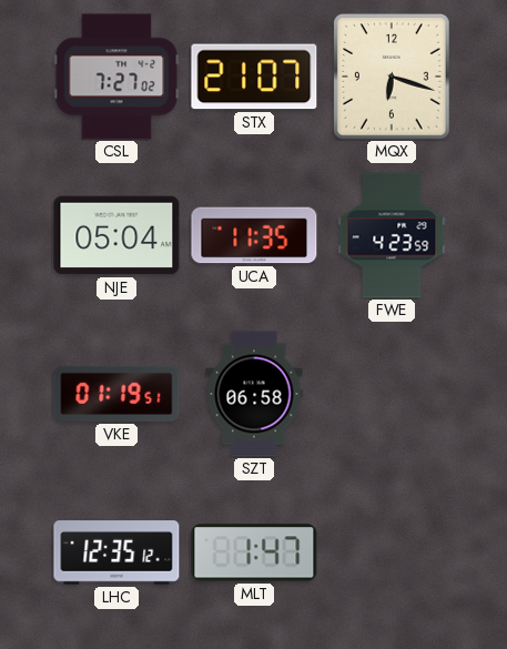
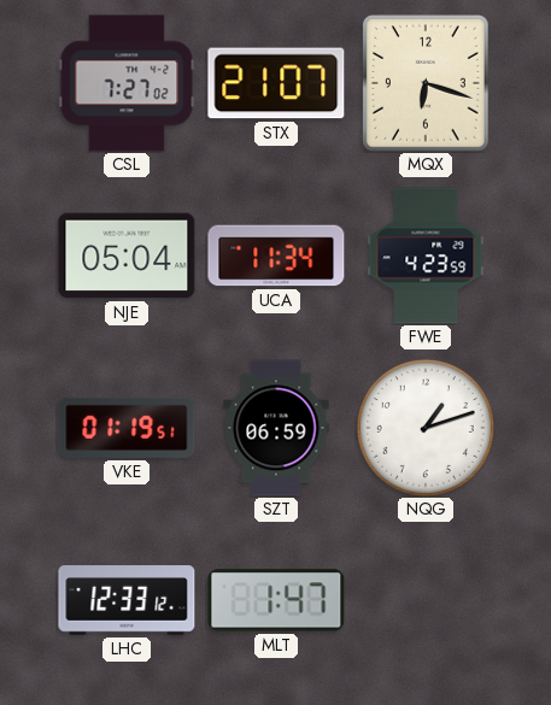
UCA: 11:35 -> 11:34 (276, 255)
SZT: 06:58 -> 06:59 (276, 428)
NQG: none -> 1:12 (426, 428)
LHC: 12:35 -> 12:33 (127, 600)
